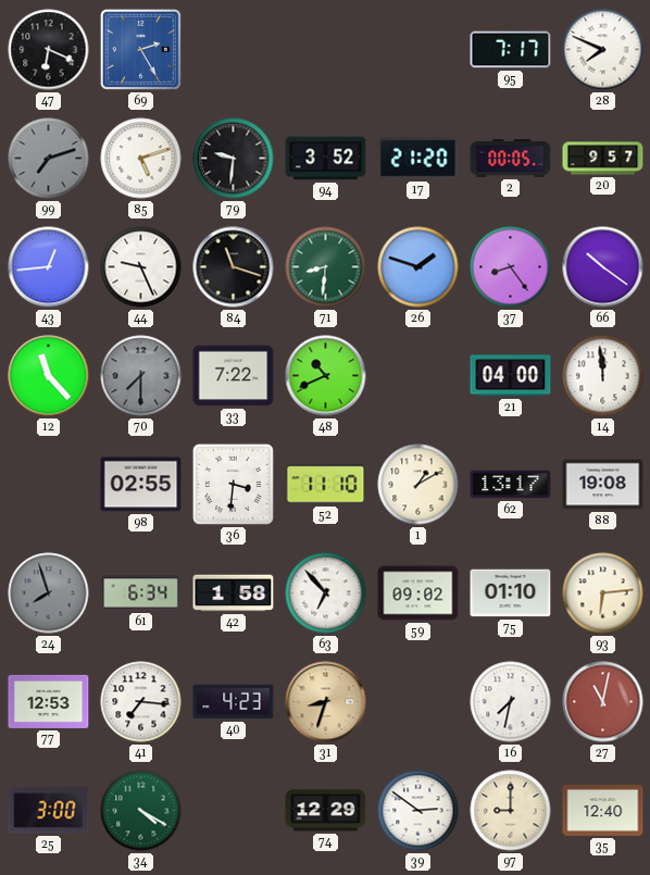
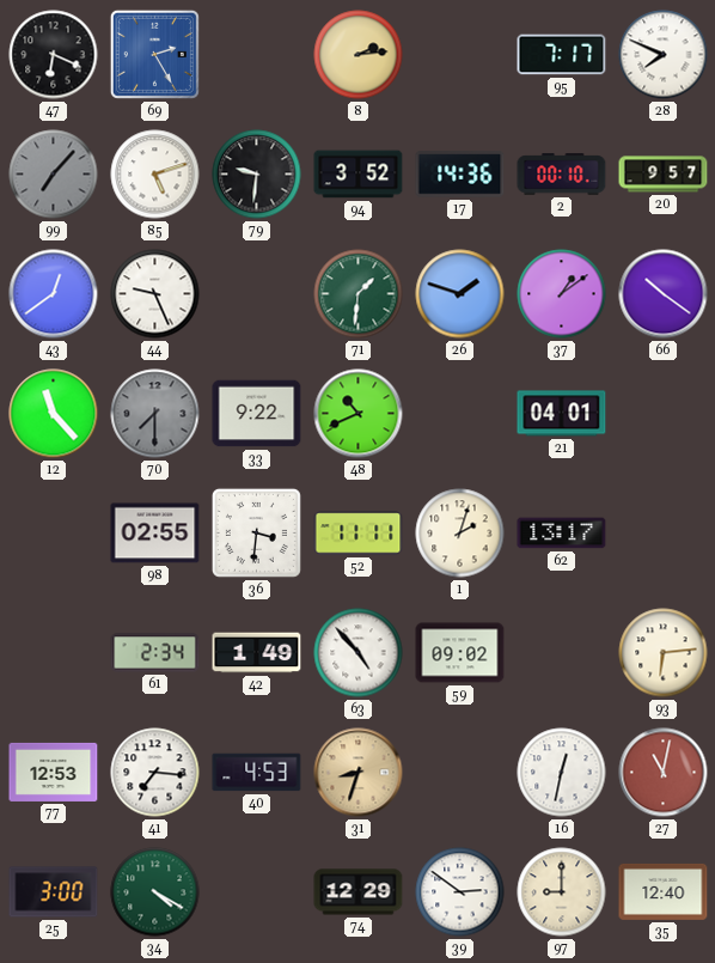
8: none -> 2:14 (359, 55)
99: 7:12 -> 7:07 (54, 175)
17: 21:20 -> 14:36 (460, 175)
2: 00:05 -> 00:10 (562, 175)
43: 12:44 -> 12:39 (54, 294)
84: 11:18 -> none (234, 267)
71: 8:31 -> 1:31 (359, 294)
37: 8:24 -> 1:09 (562, 294)
33: 7:22 -> 9:22 (257, 414)
21: 04:00 -> 04:01 (562, 414)
14: 11:59 -> none (603, 376)
52: 11:10 -> 11:11 (359, 534)
1: 1:10 -> 2:03 (460, 534)
88: 19:08 -> none (603, 485)
24: 7:57 -> none (49, 593)
61: 6:34 -> 2:34 (155, 653)
42: 1:58 -> 1:49 (257, 653)
63: 6:53 -> 4:53 (359, 653)
75: 01:10 -> none (511, 593)
40: 4:23 -> 4:53 (257, 773)
16: 7:32 -> 12:32 (562, 773)
